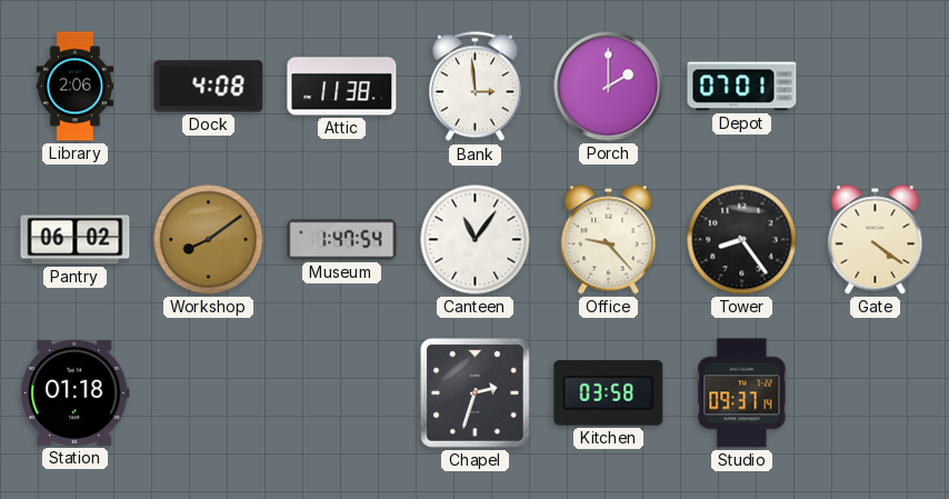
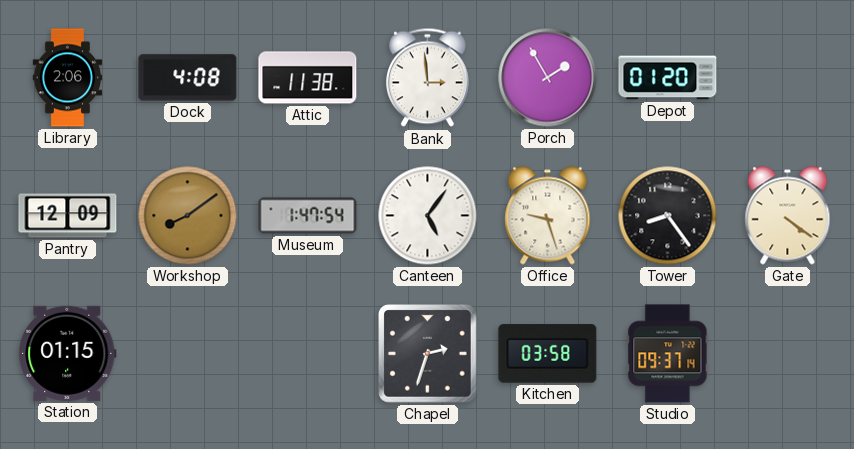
Porch: 2:00 -> 1:55 (548, 78)
Depot: 07:01 -> 01:20 (668, 78)
Pantry: 06:02 -> 12:09 (68, 216)
Canteen: 11:06 -> 5:06 (428, 216)
Office: 9:23 -> 9:27 (548, 216)
Station: 01:18 -> 01:15 (68, 353)
